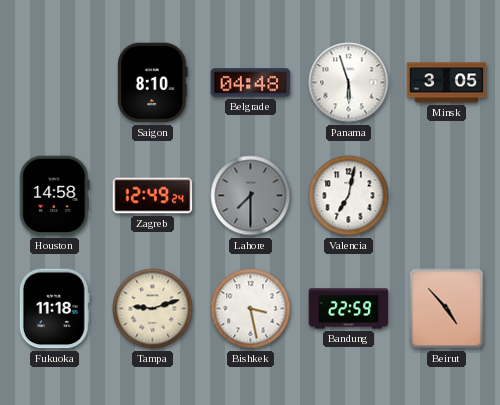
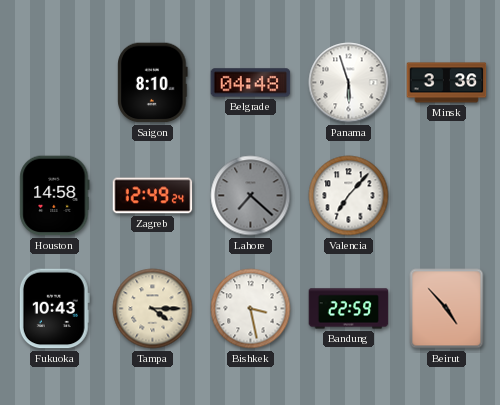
Minsk: 3:05 -> 3:36 (447, 83)
Lahore: 7:30 -> 7:22 (251, 196)
Valencia: 7:02 -> 7:07 (349, 196)
Fukuoka: 11:18 -> 10:43 (54, 309)
Tampa: 9:12 -> 4:15 (153, 309)
